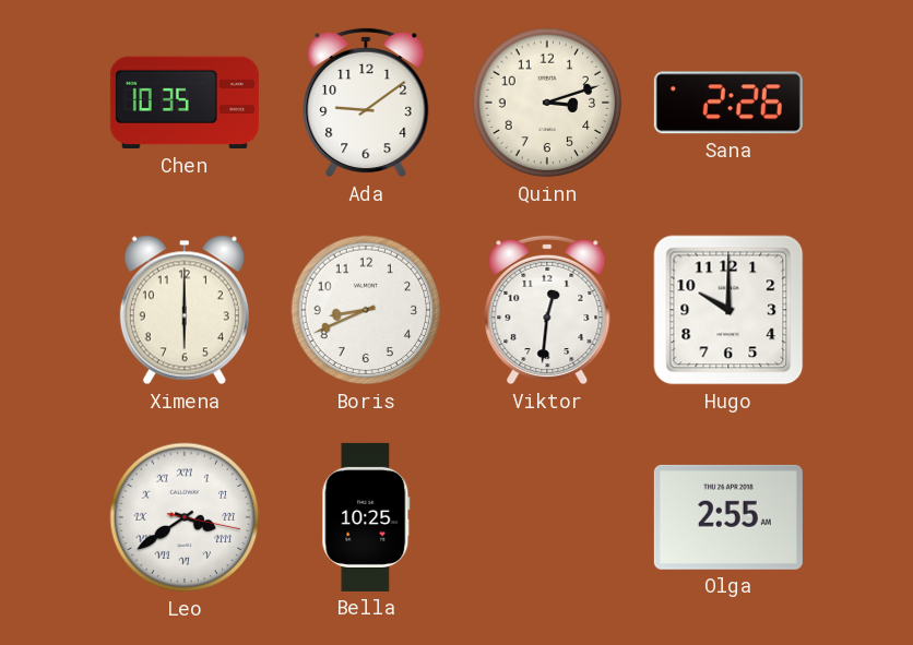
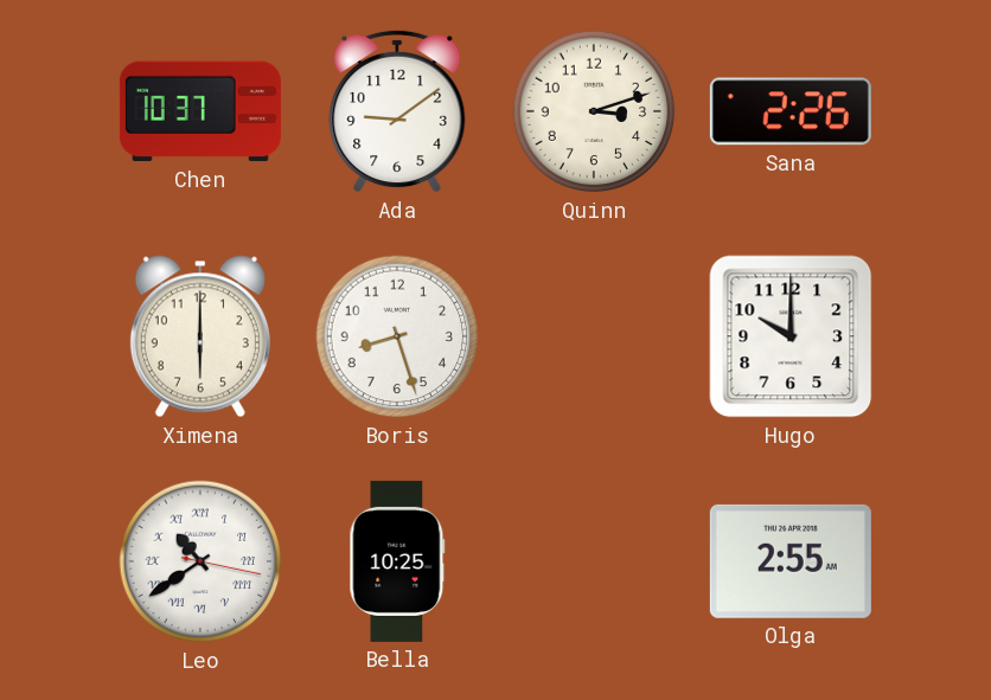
Chen: 10:35 -> 10:37 (200, 111)
Boris: 8:41 -> 8:27 (397, 336)
Viktor: 12:31 -> none (547, 310)
Leo: 3:39 -> 10:39 (200, 561)
